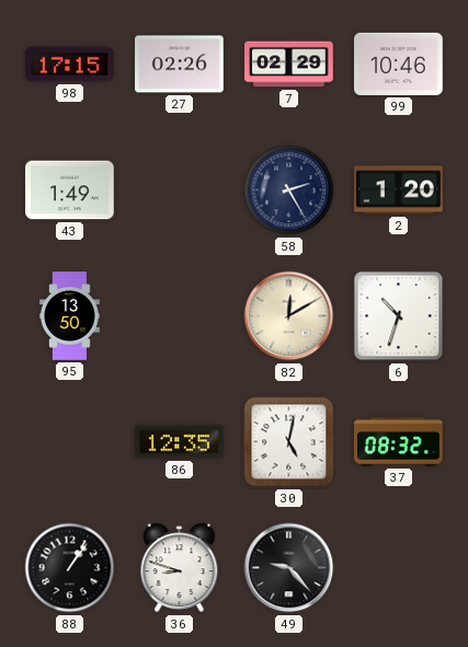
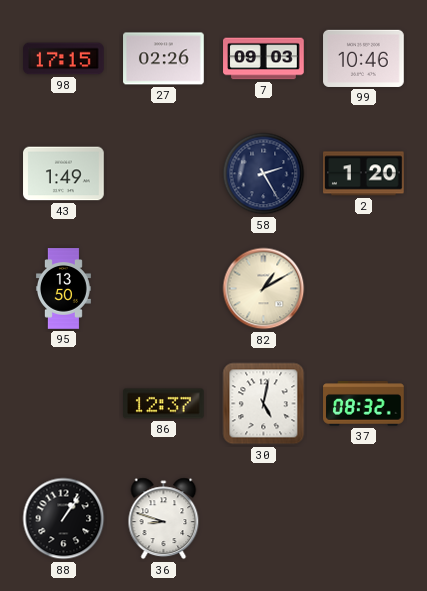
7: 02:29 -> 09:03 (264, 59)
82: 12:10 -> 1:10 (264, 289)
6: 10:33 -> none (399, 316)
86: 12:35 -> 12:37 (164, 404)
49: 9:23 -> none (289, 568)
